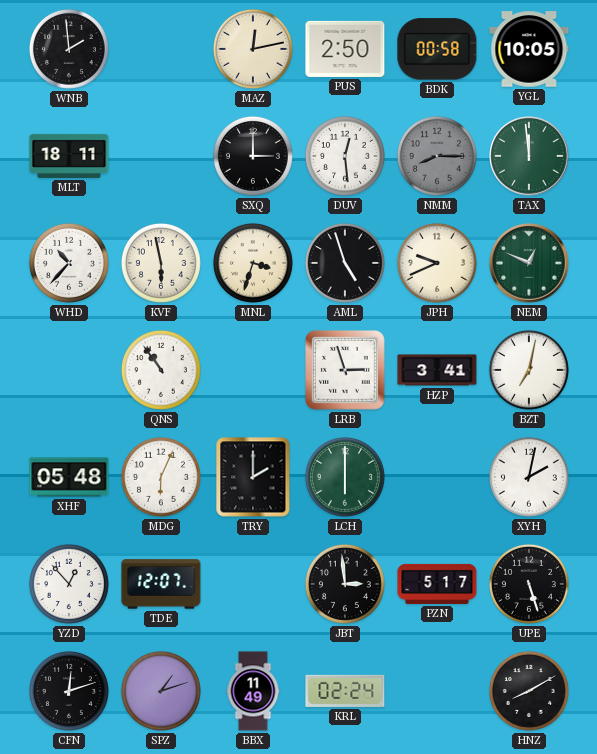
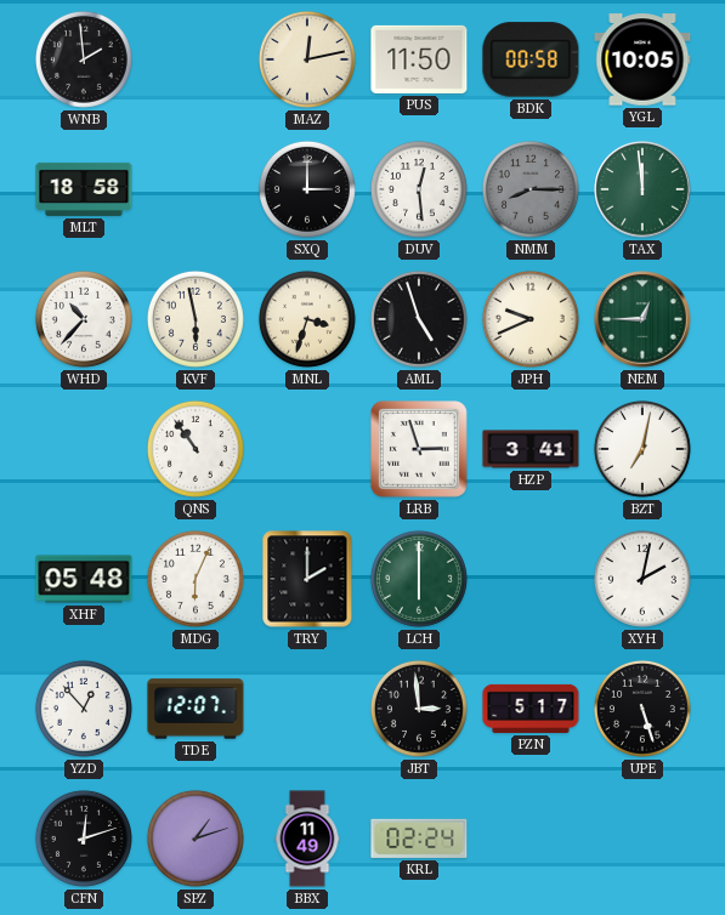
PUS: 2:50 -> 11:50 (419, 59)
MLT: 18:11 -> 18:58 (84, 189)
NEM: 12:49 -> 12:45 (642, 319)
HNZ: 8:10 -> none (529, 691)
